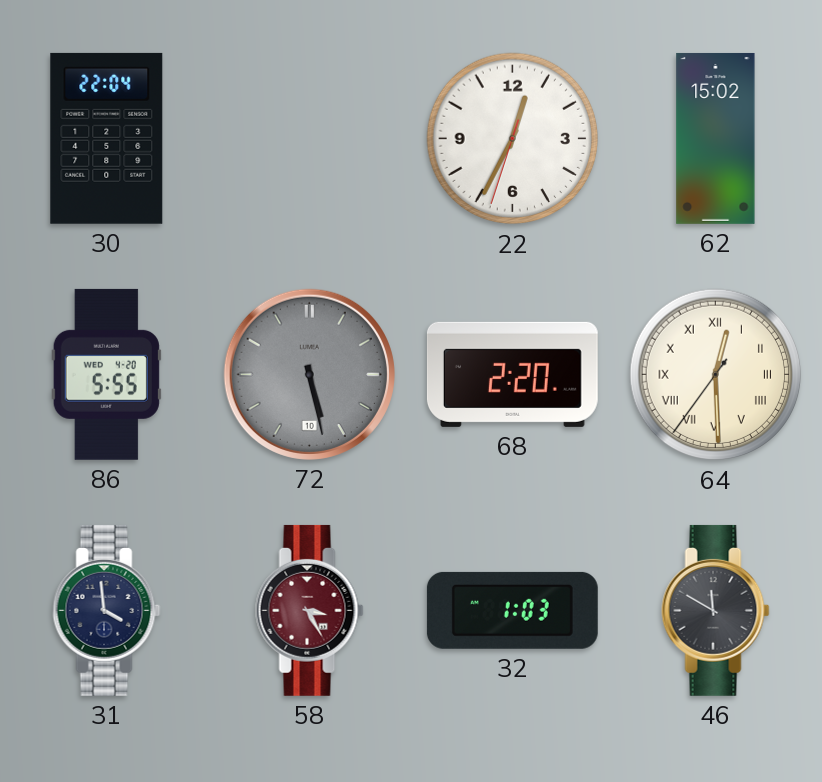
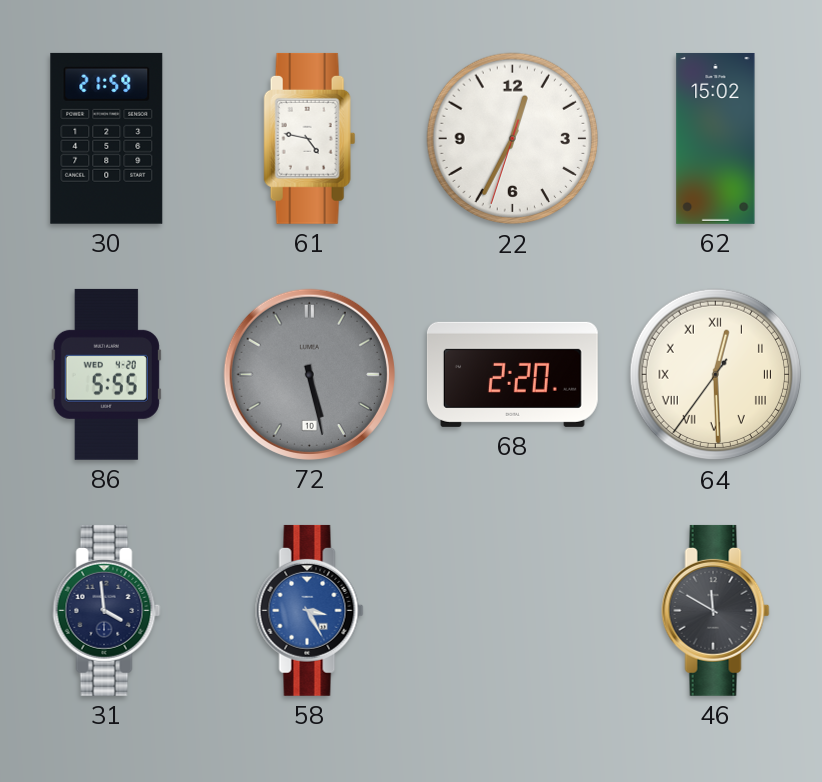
30: 22:04 -> 21:59 (107, 138)
61: none -> 4:47 (310, 138)
58 dial: burgundy -> blue (310, 610)
32: 1:03 -> none (512, 610)
